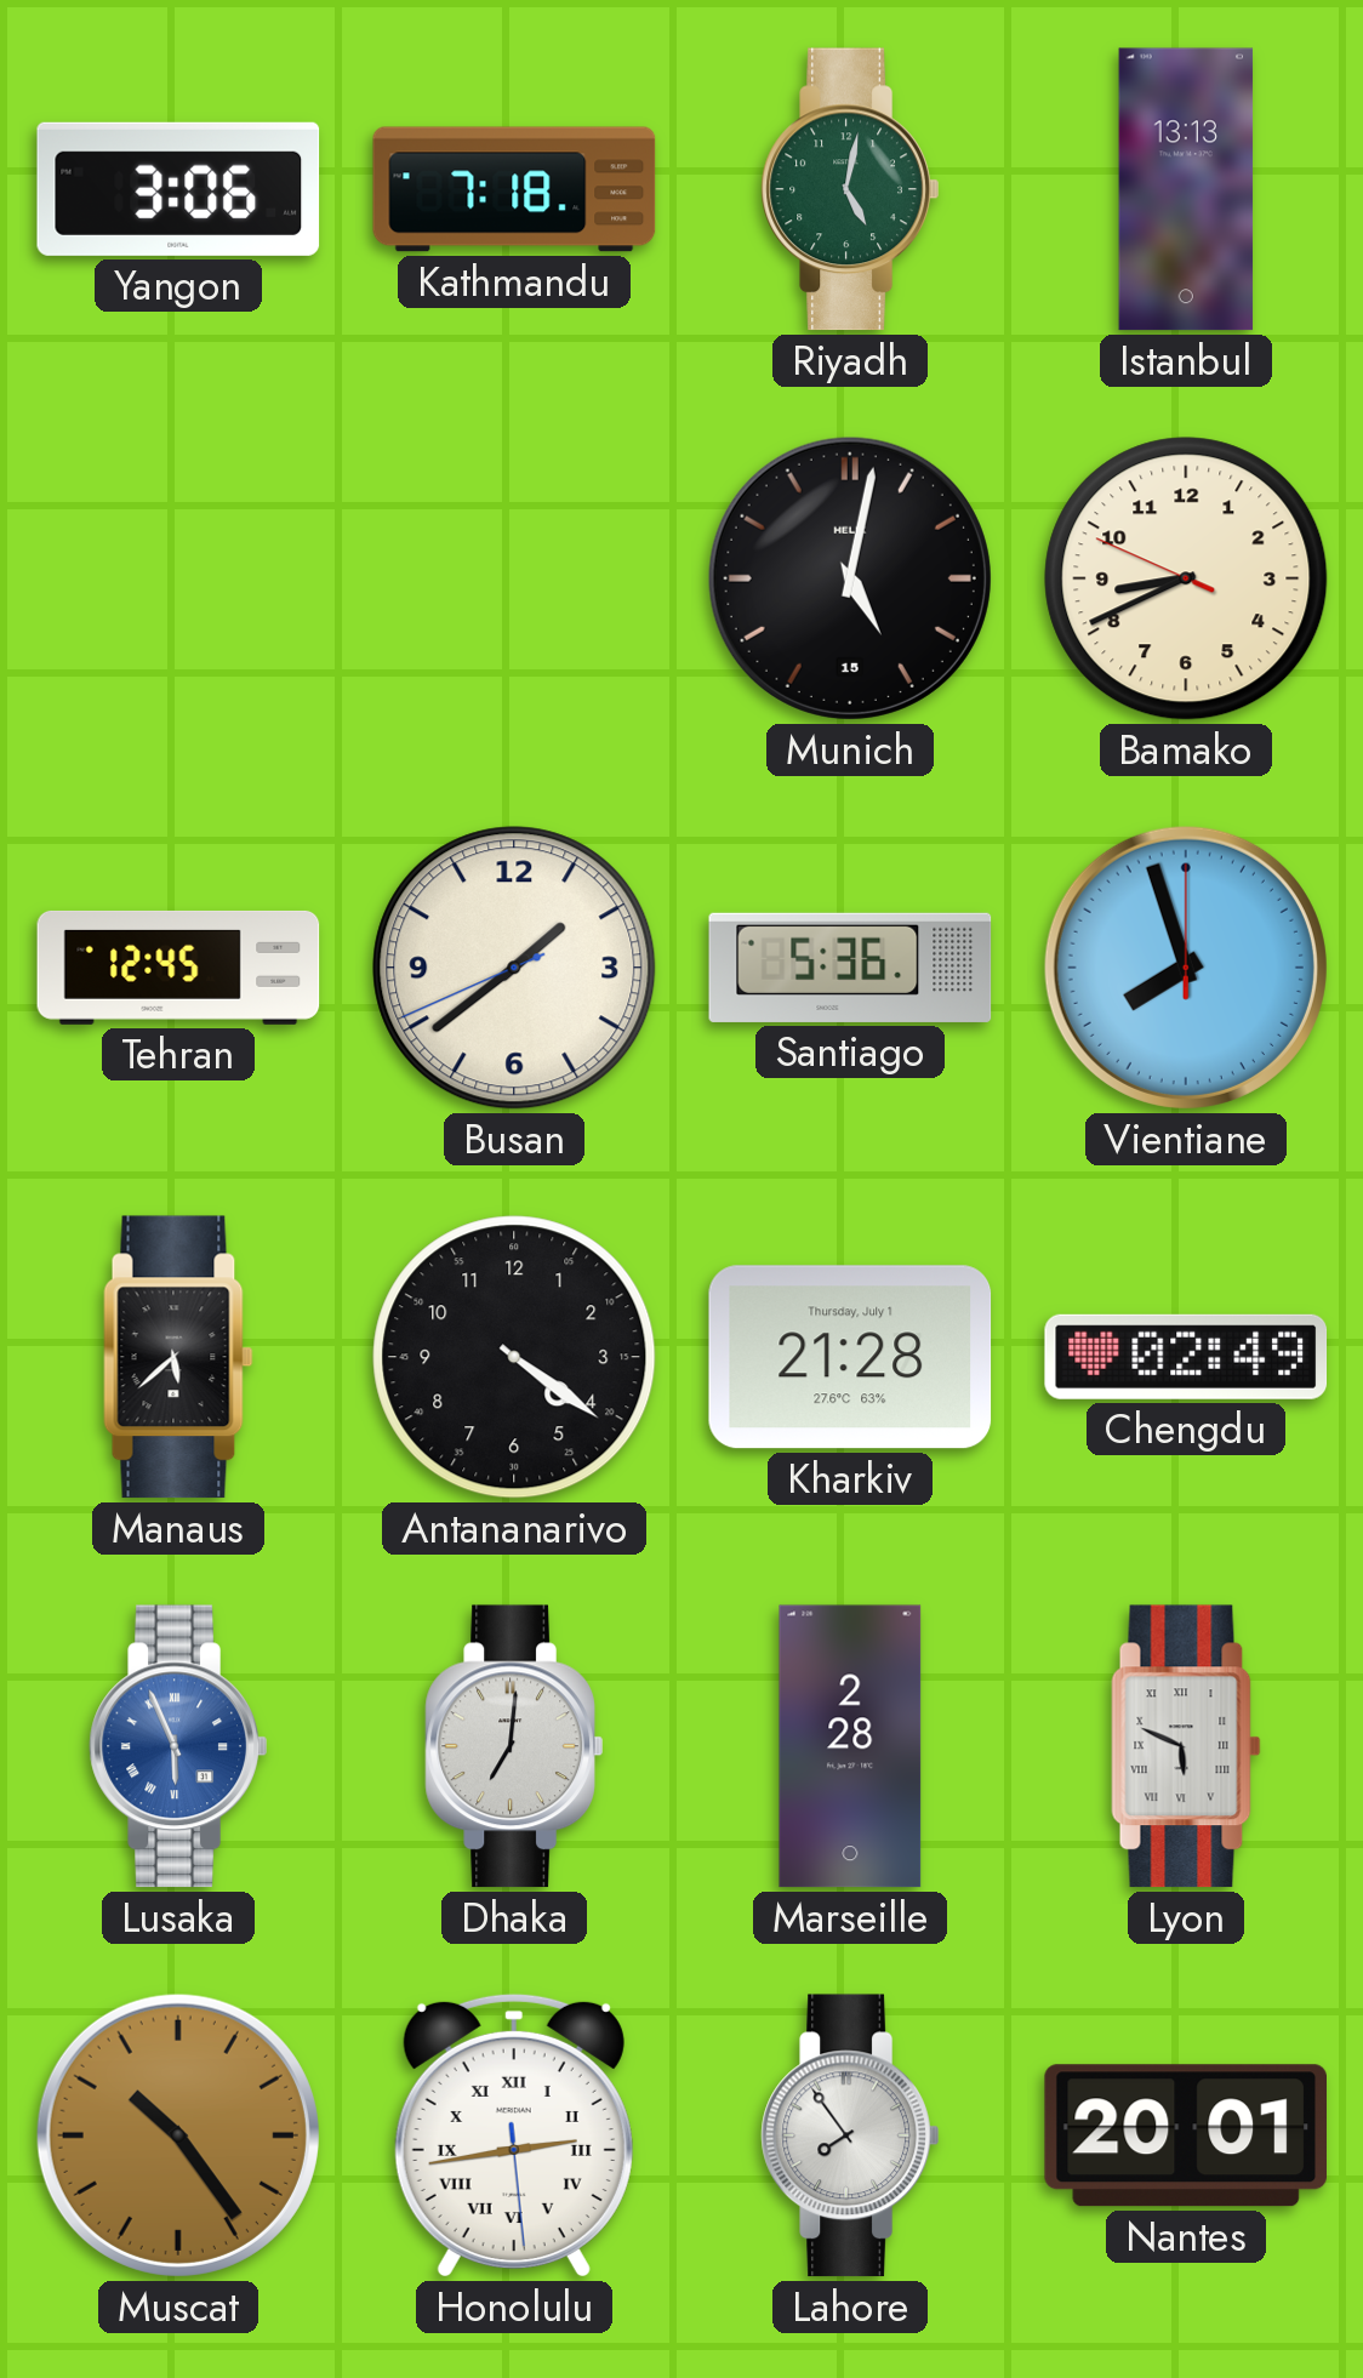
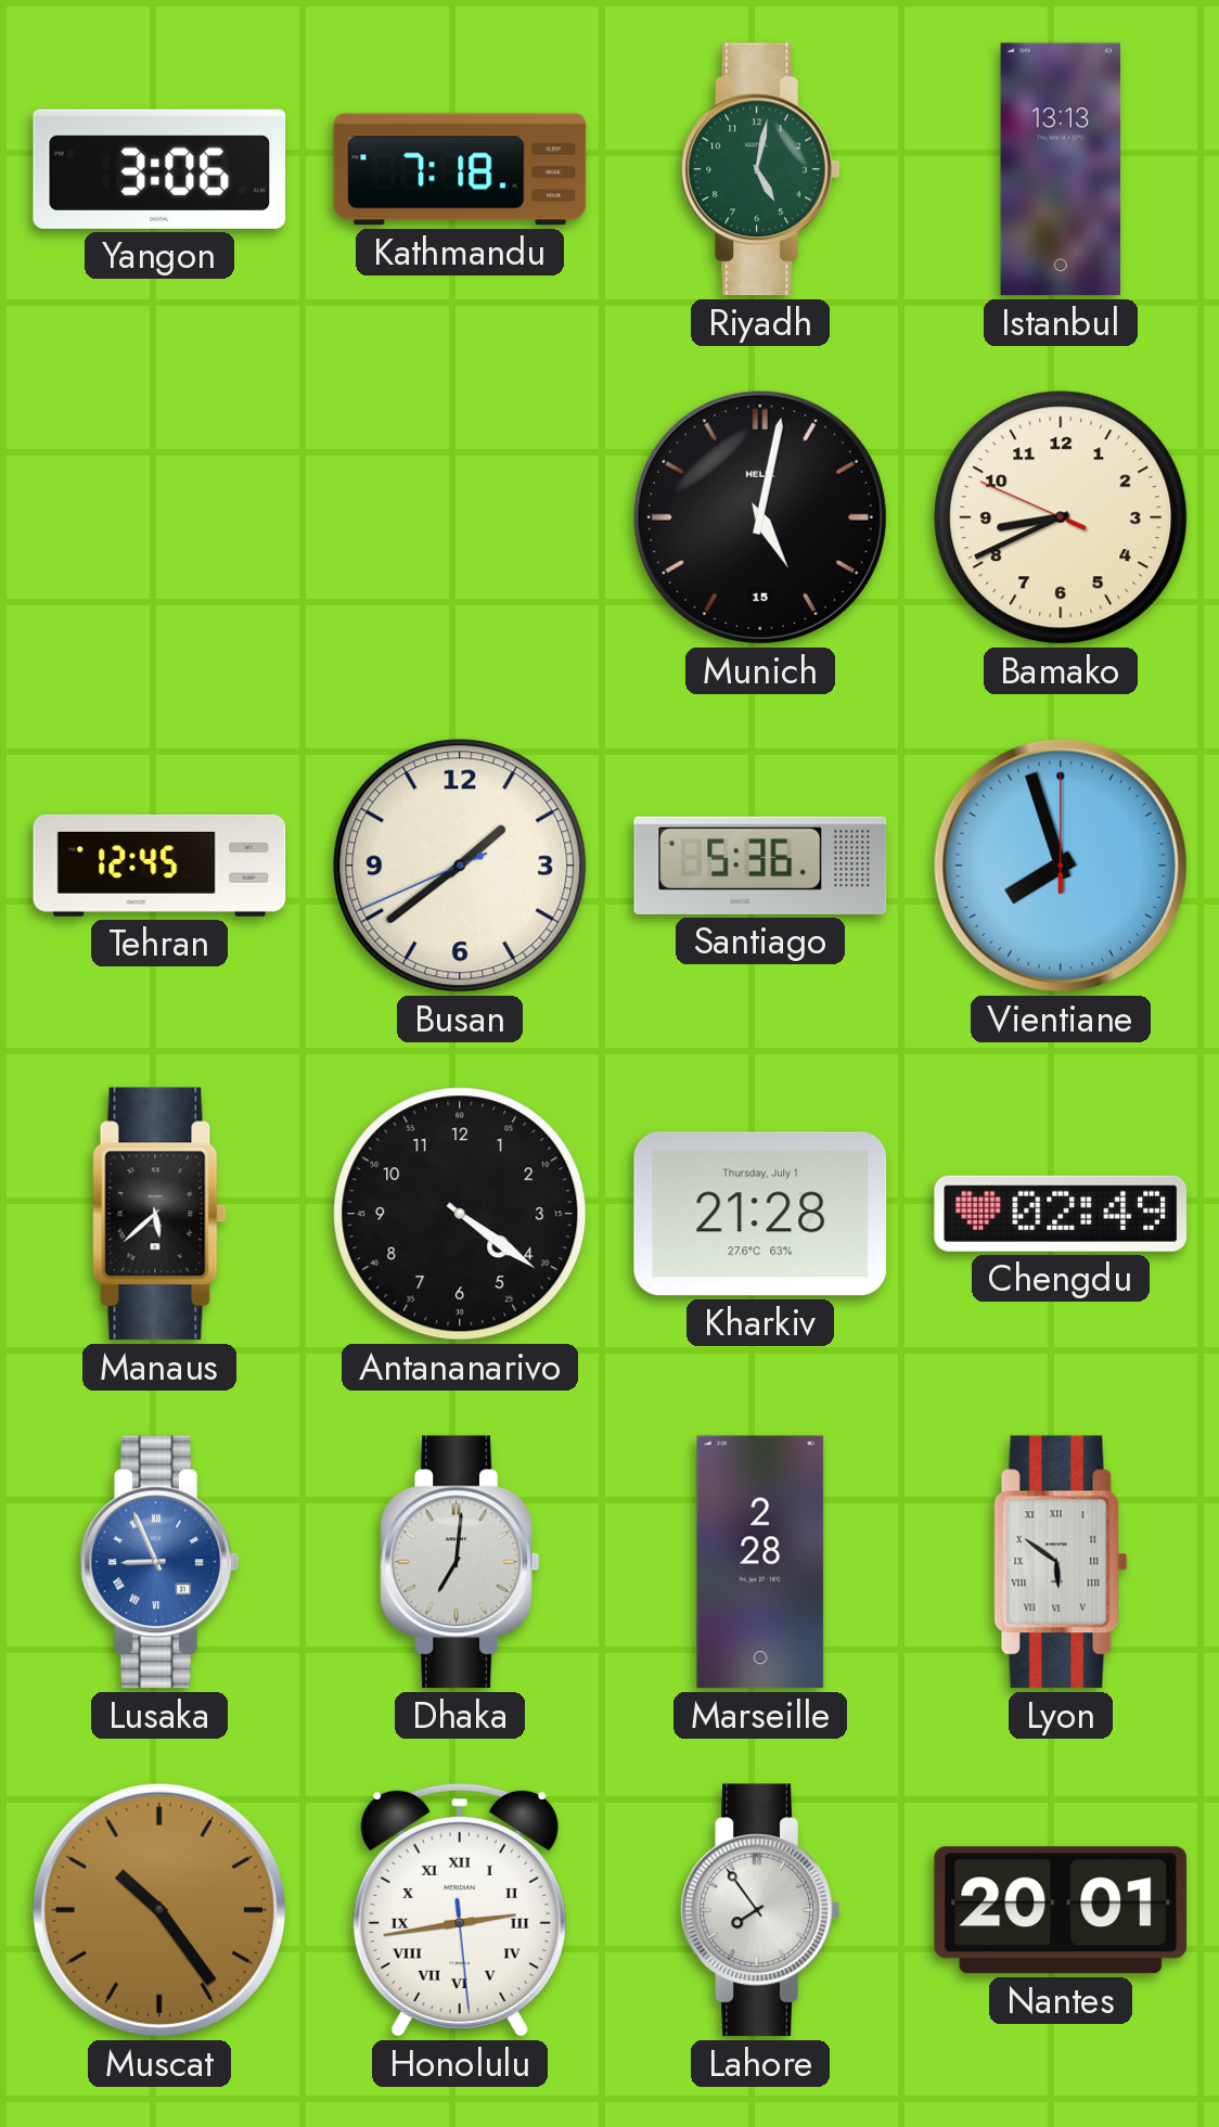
Lusaka: 5:56 -> 8:56 (159, 1562)
Lyon: 5:49 -> 5:51 (1061, 1562)
